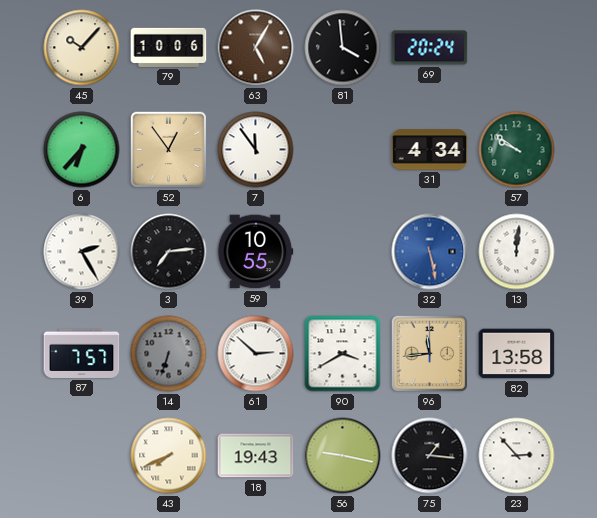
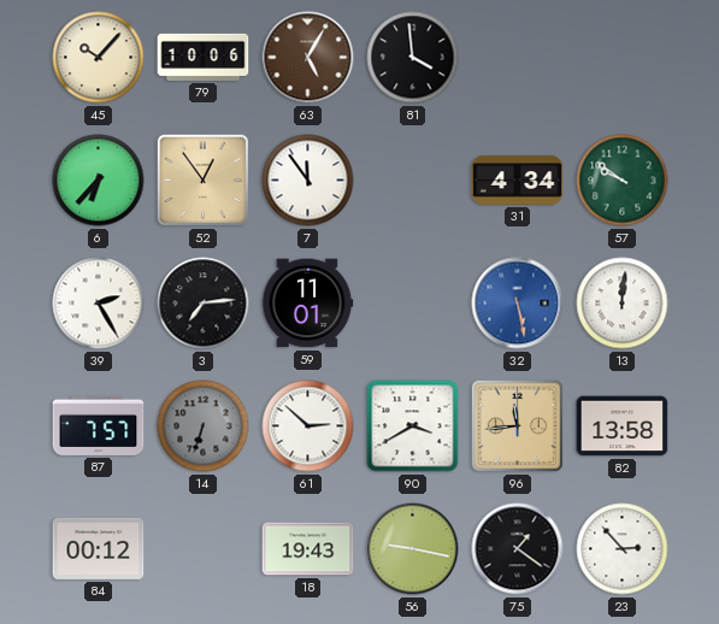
69: 20:24 -> none (430, 48)
59: 10:55 -> 11:01 (307, 304)
84: none -> 00:12 (99, 548)
43: 7:41 -> none (169, 456)
75: 1:16 -> 1:21 (518, 549)
